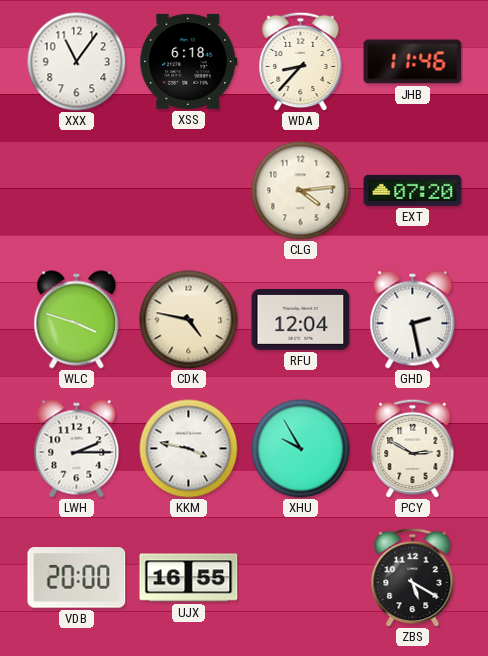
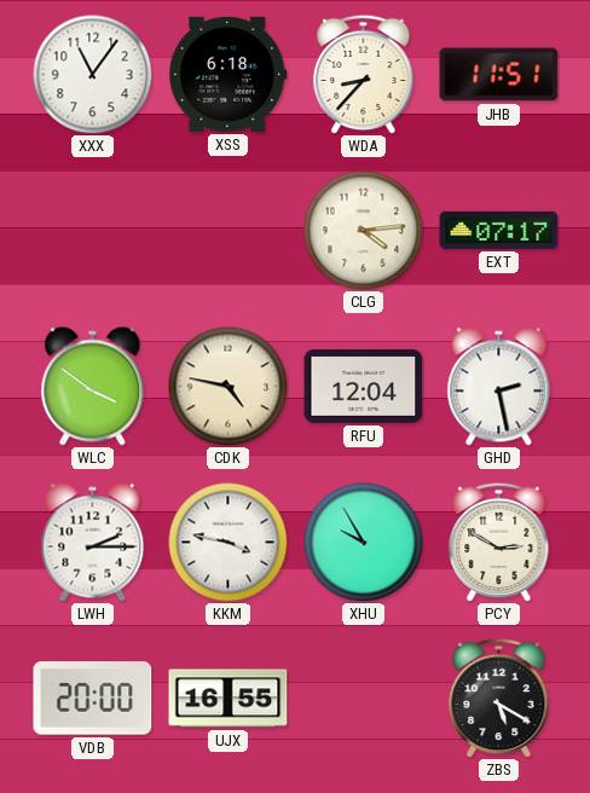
JHB: 11:46 -> 11:51 (499, 75)
EXT: 07:20 -> 07:17 (499, 230)
WLC: 3:48 -> 3:51 (93, 387)
